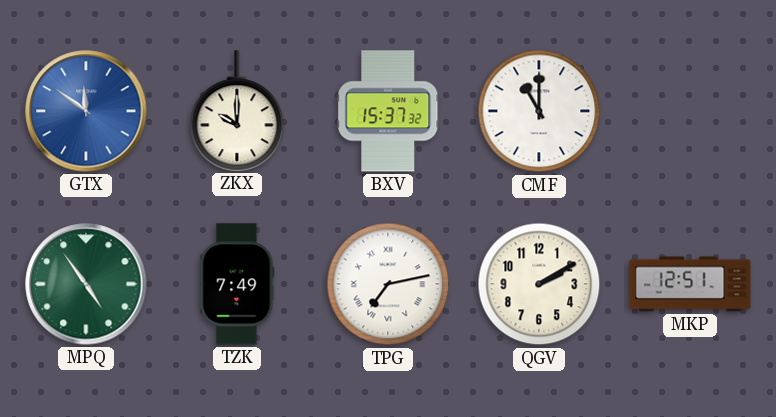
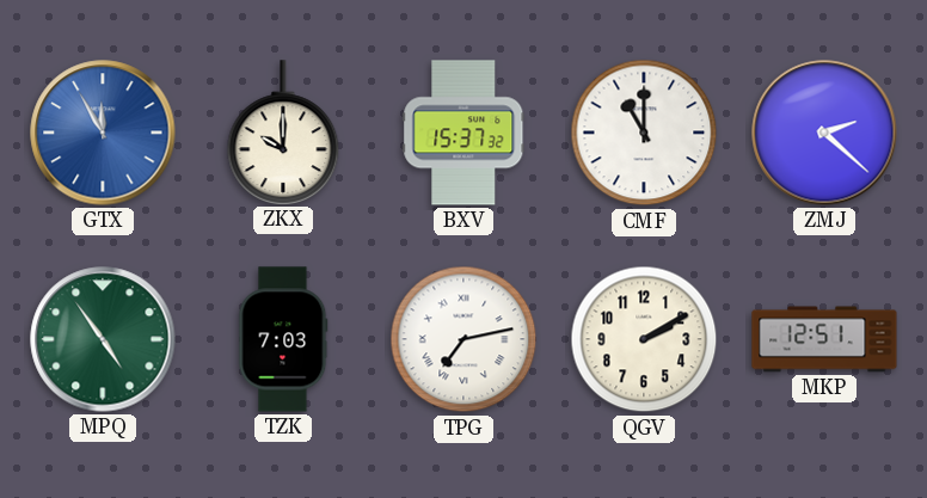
GTX: 11:51 -> 11:55 (103, 133)
ZMJ: none -> 2:22 (824, 133)
TZK: 7:49 -> 7:03 (283, 339)
